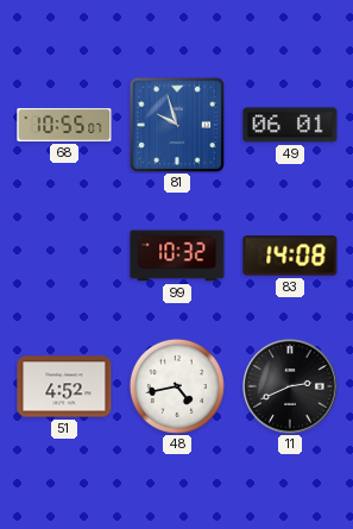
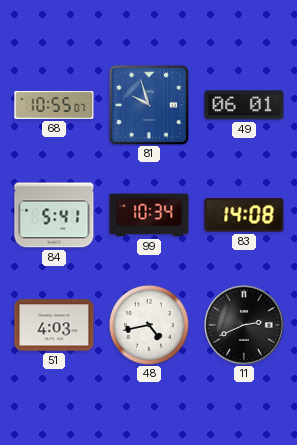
84: none -> 5:41 (54, 215)
99: 10:32 -> 10:34 (149, 215)
51: 4:52 -> 4:03 (54, 325)
